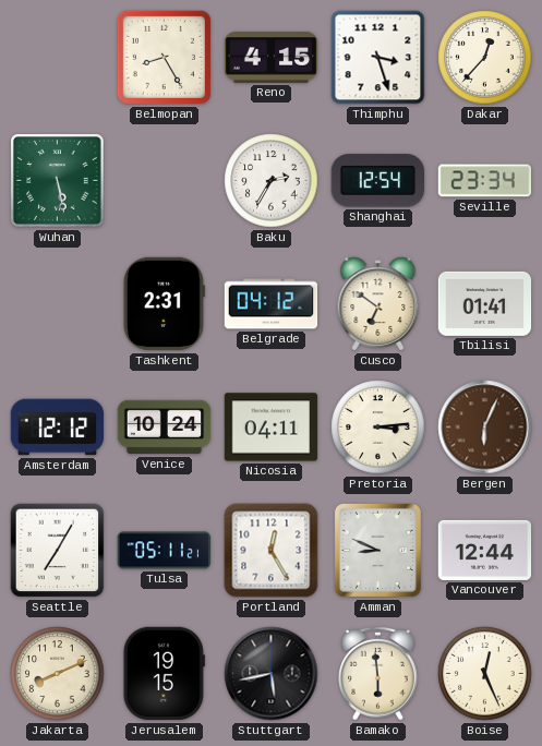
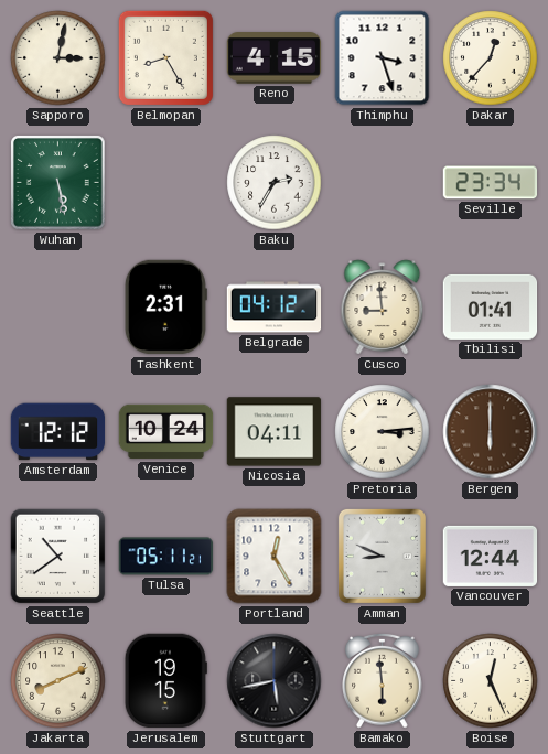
Sapporo: none -> 3:02 (58, 58)
Shanghai: 12:54 -> none (377, 181)
Cusco: 6:51 -> 8:59 (383, 308)
Bergen: 6:04 -> 6:00 (491, 432)
Seattle: 7:05 -> 10:39 (58, 557)
